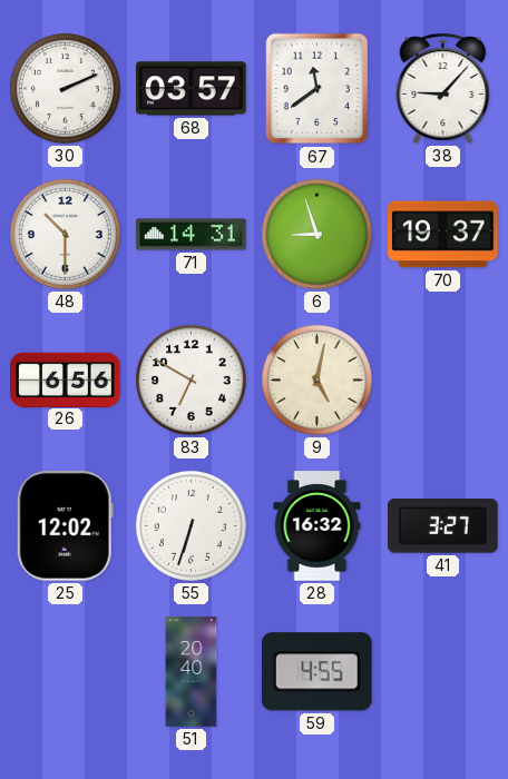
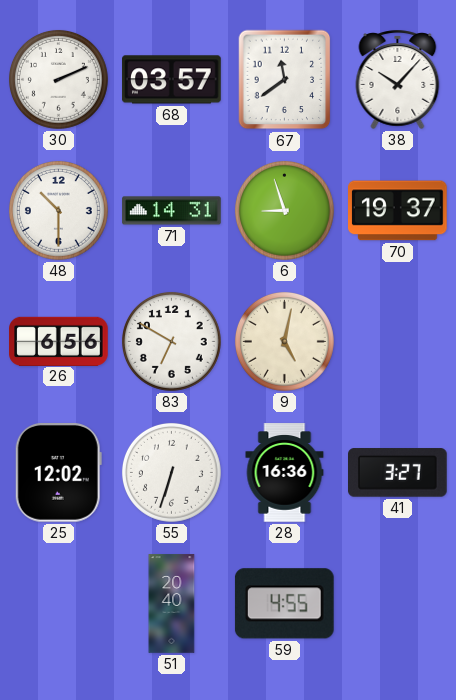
38: 9:07 -> 10:07 (398, 79)
28: 16:32 -> 16:36 (285, 473)
